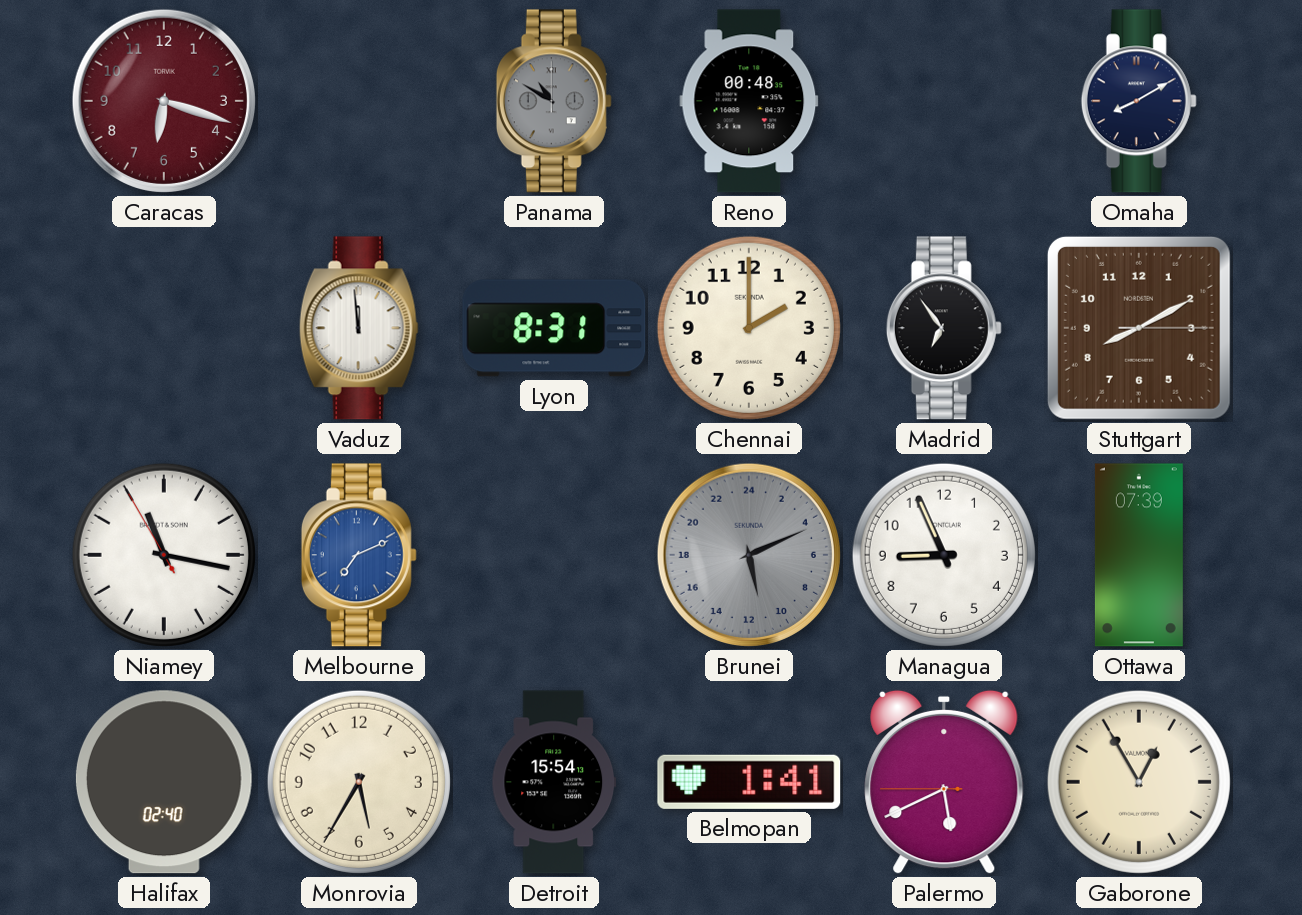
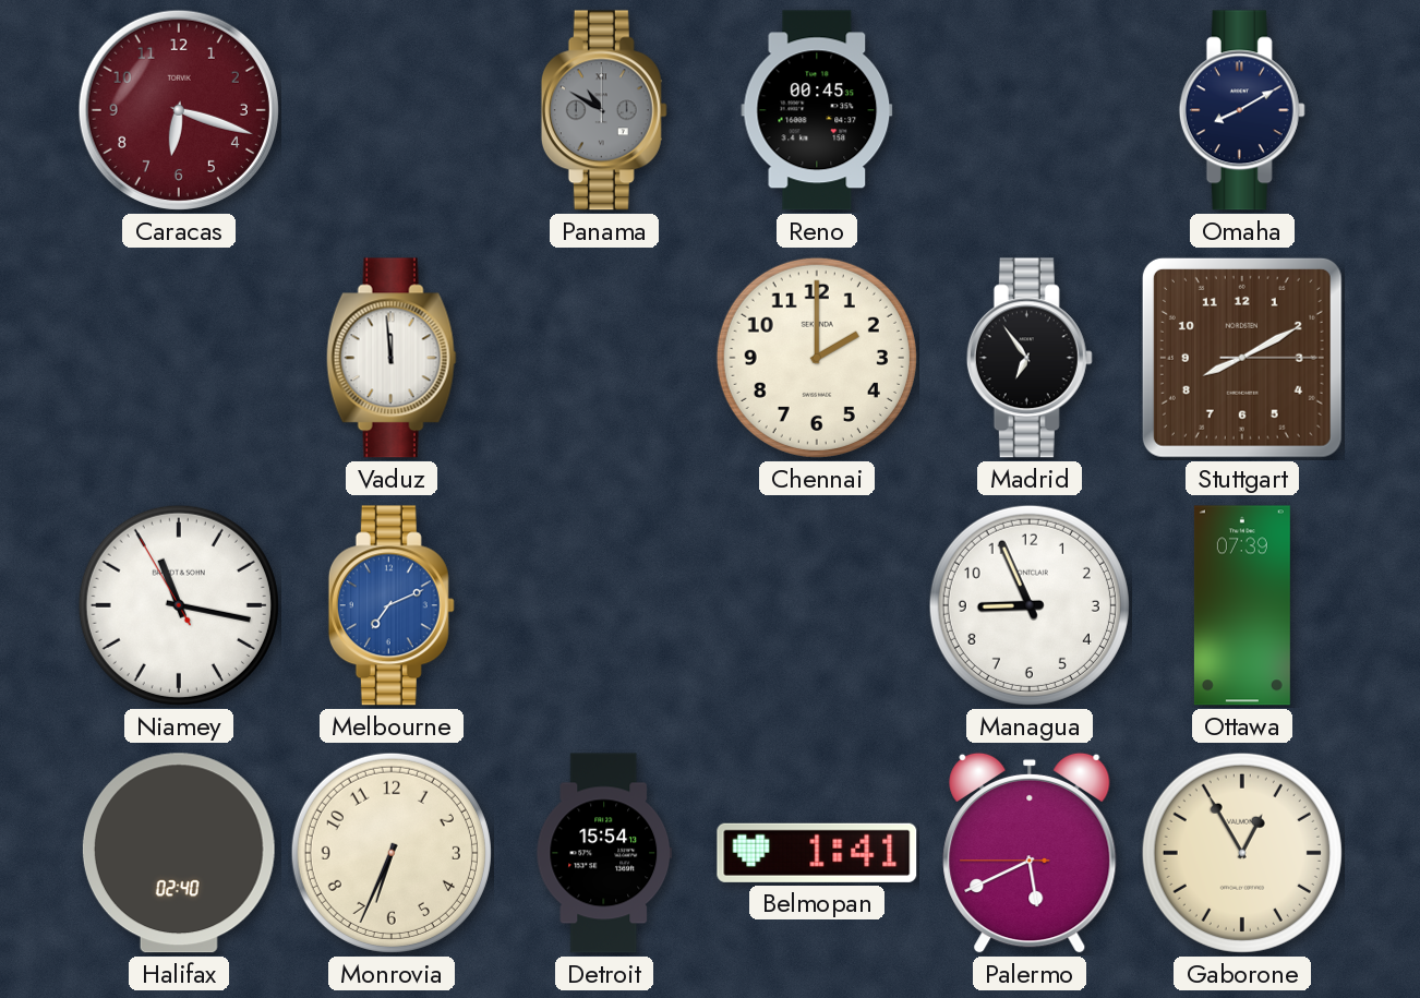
Reno: 00:48 -> 00:45 (817, 110)
Lyon: 8:31 -> none (554, 328)
Brunei: 11:11 -> none (749, 555)
Monrovia: 5:35 -> 6:34 (392, 853)
